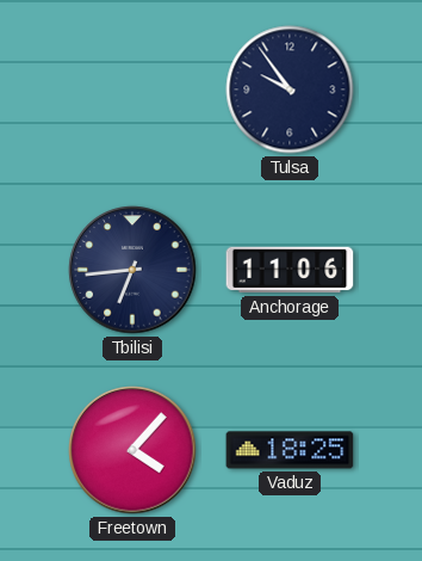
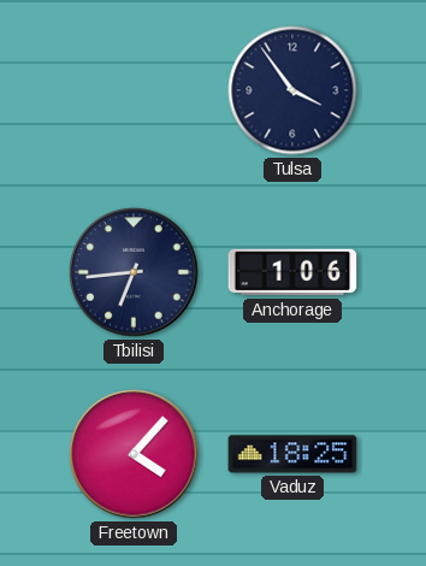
Tulsa: 9:54 -> 3:54 (292, 90)
Anchorage: 11:06 -> 1:06 (292, 272)
